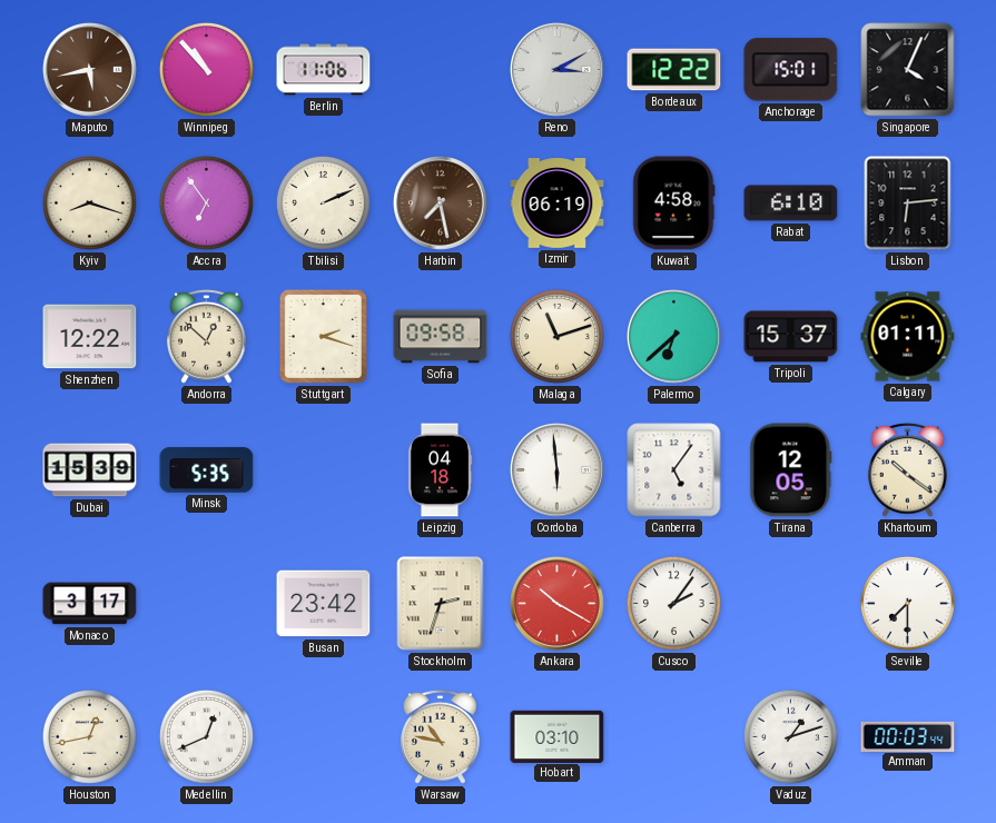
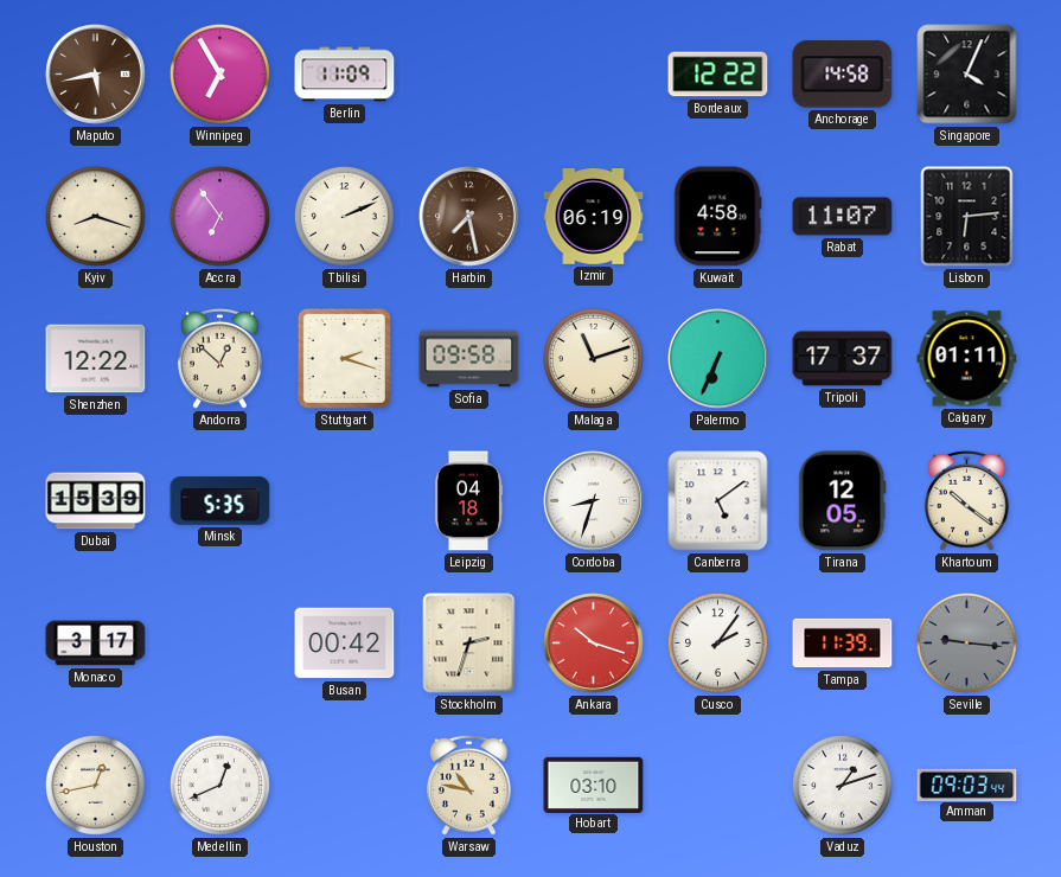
Winnipeg: 10:53 -> 6:55 (219, 73)
Berlin: 11:06 -> 11:09 (345, 75)
Reno: 3:10 -> none (558, 70)
Anchorage: 15:01 -> 14:58 (843, 75)
Rabat: 6:10 -> 11:07 (843, 217)
Palermo: 6:38 -> 6:34 (718, 359)
Tripoli: 15:37 -> 17:37 (843, 359)
Cordoba: 5:59 -> 8:33 (594, 501)
Canberra: 5:06 -> 5:09 (718, 501)
Busan: 23:42 -> 00:42 (345, 644)
Ankara: 10:20 -> 10:18 (594, 644)
Tampa: none -> 11:39 (843, 644)
Seville: 7:30 -> 9:16 (966, 642)
Seville dial: white -> grey (966, 642)
Amman: 00:03 -> 09:03 (967, 785)
